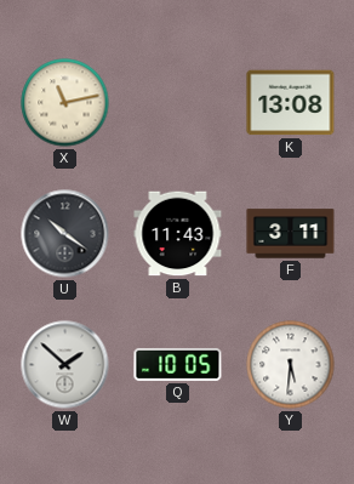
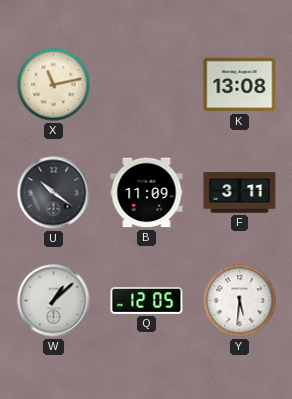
B: 11:43 -> 11:09 (147, 193)
W: 1:52 -> 1:08 (54, 301)
Q: 10:05 -> 12:05 (147, 300)
